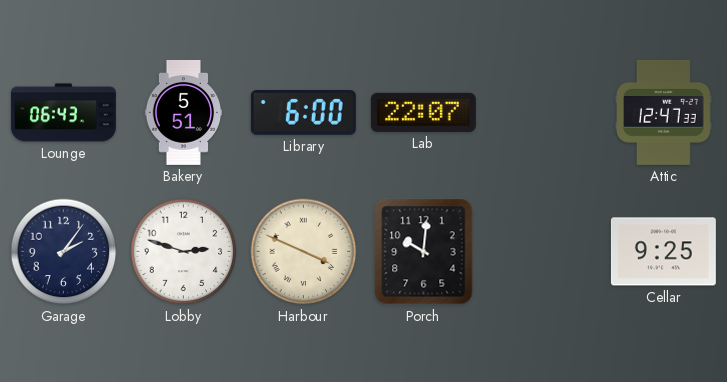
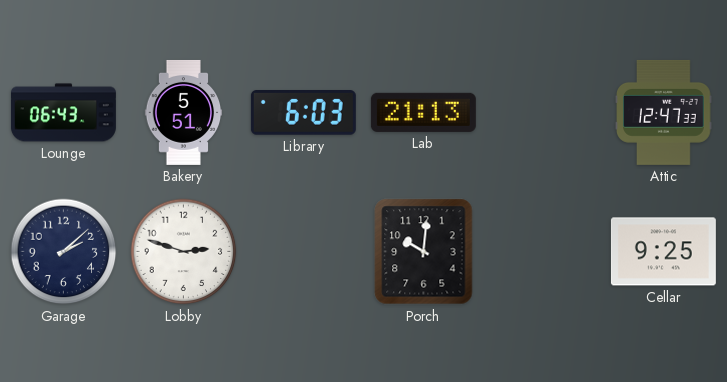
Library: 6:00 -> 6:03 (303, 113)
Lab: 22:07 -> 21:13 (423, 112)
Garage: 2:06 -> 2:08 (64, 252)
Harbour: 3:49 -> none (304, 252)
